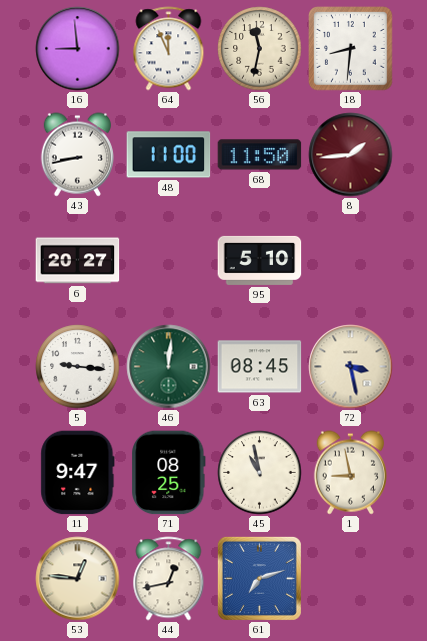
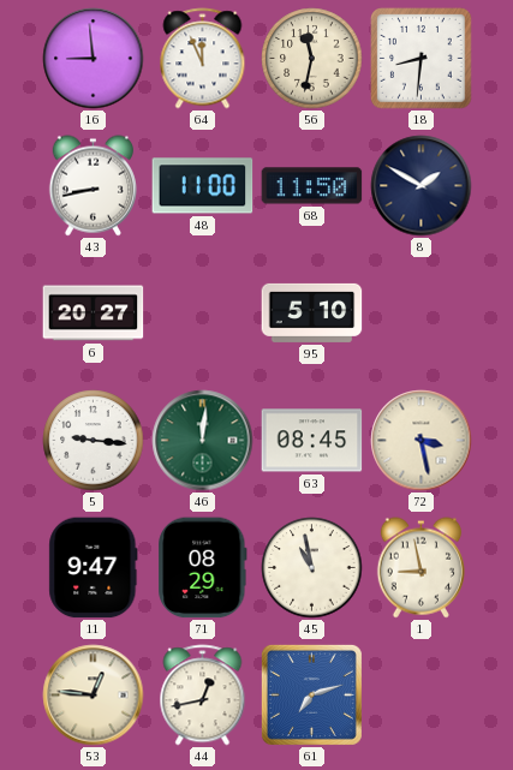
8: 1:44 -> 1:50 (422, 186)
8 dial: burgundy -> navy (422, 186)
71: 08:25 -> 08:29 (203, 568)
